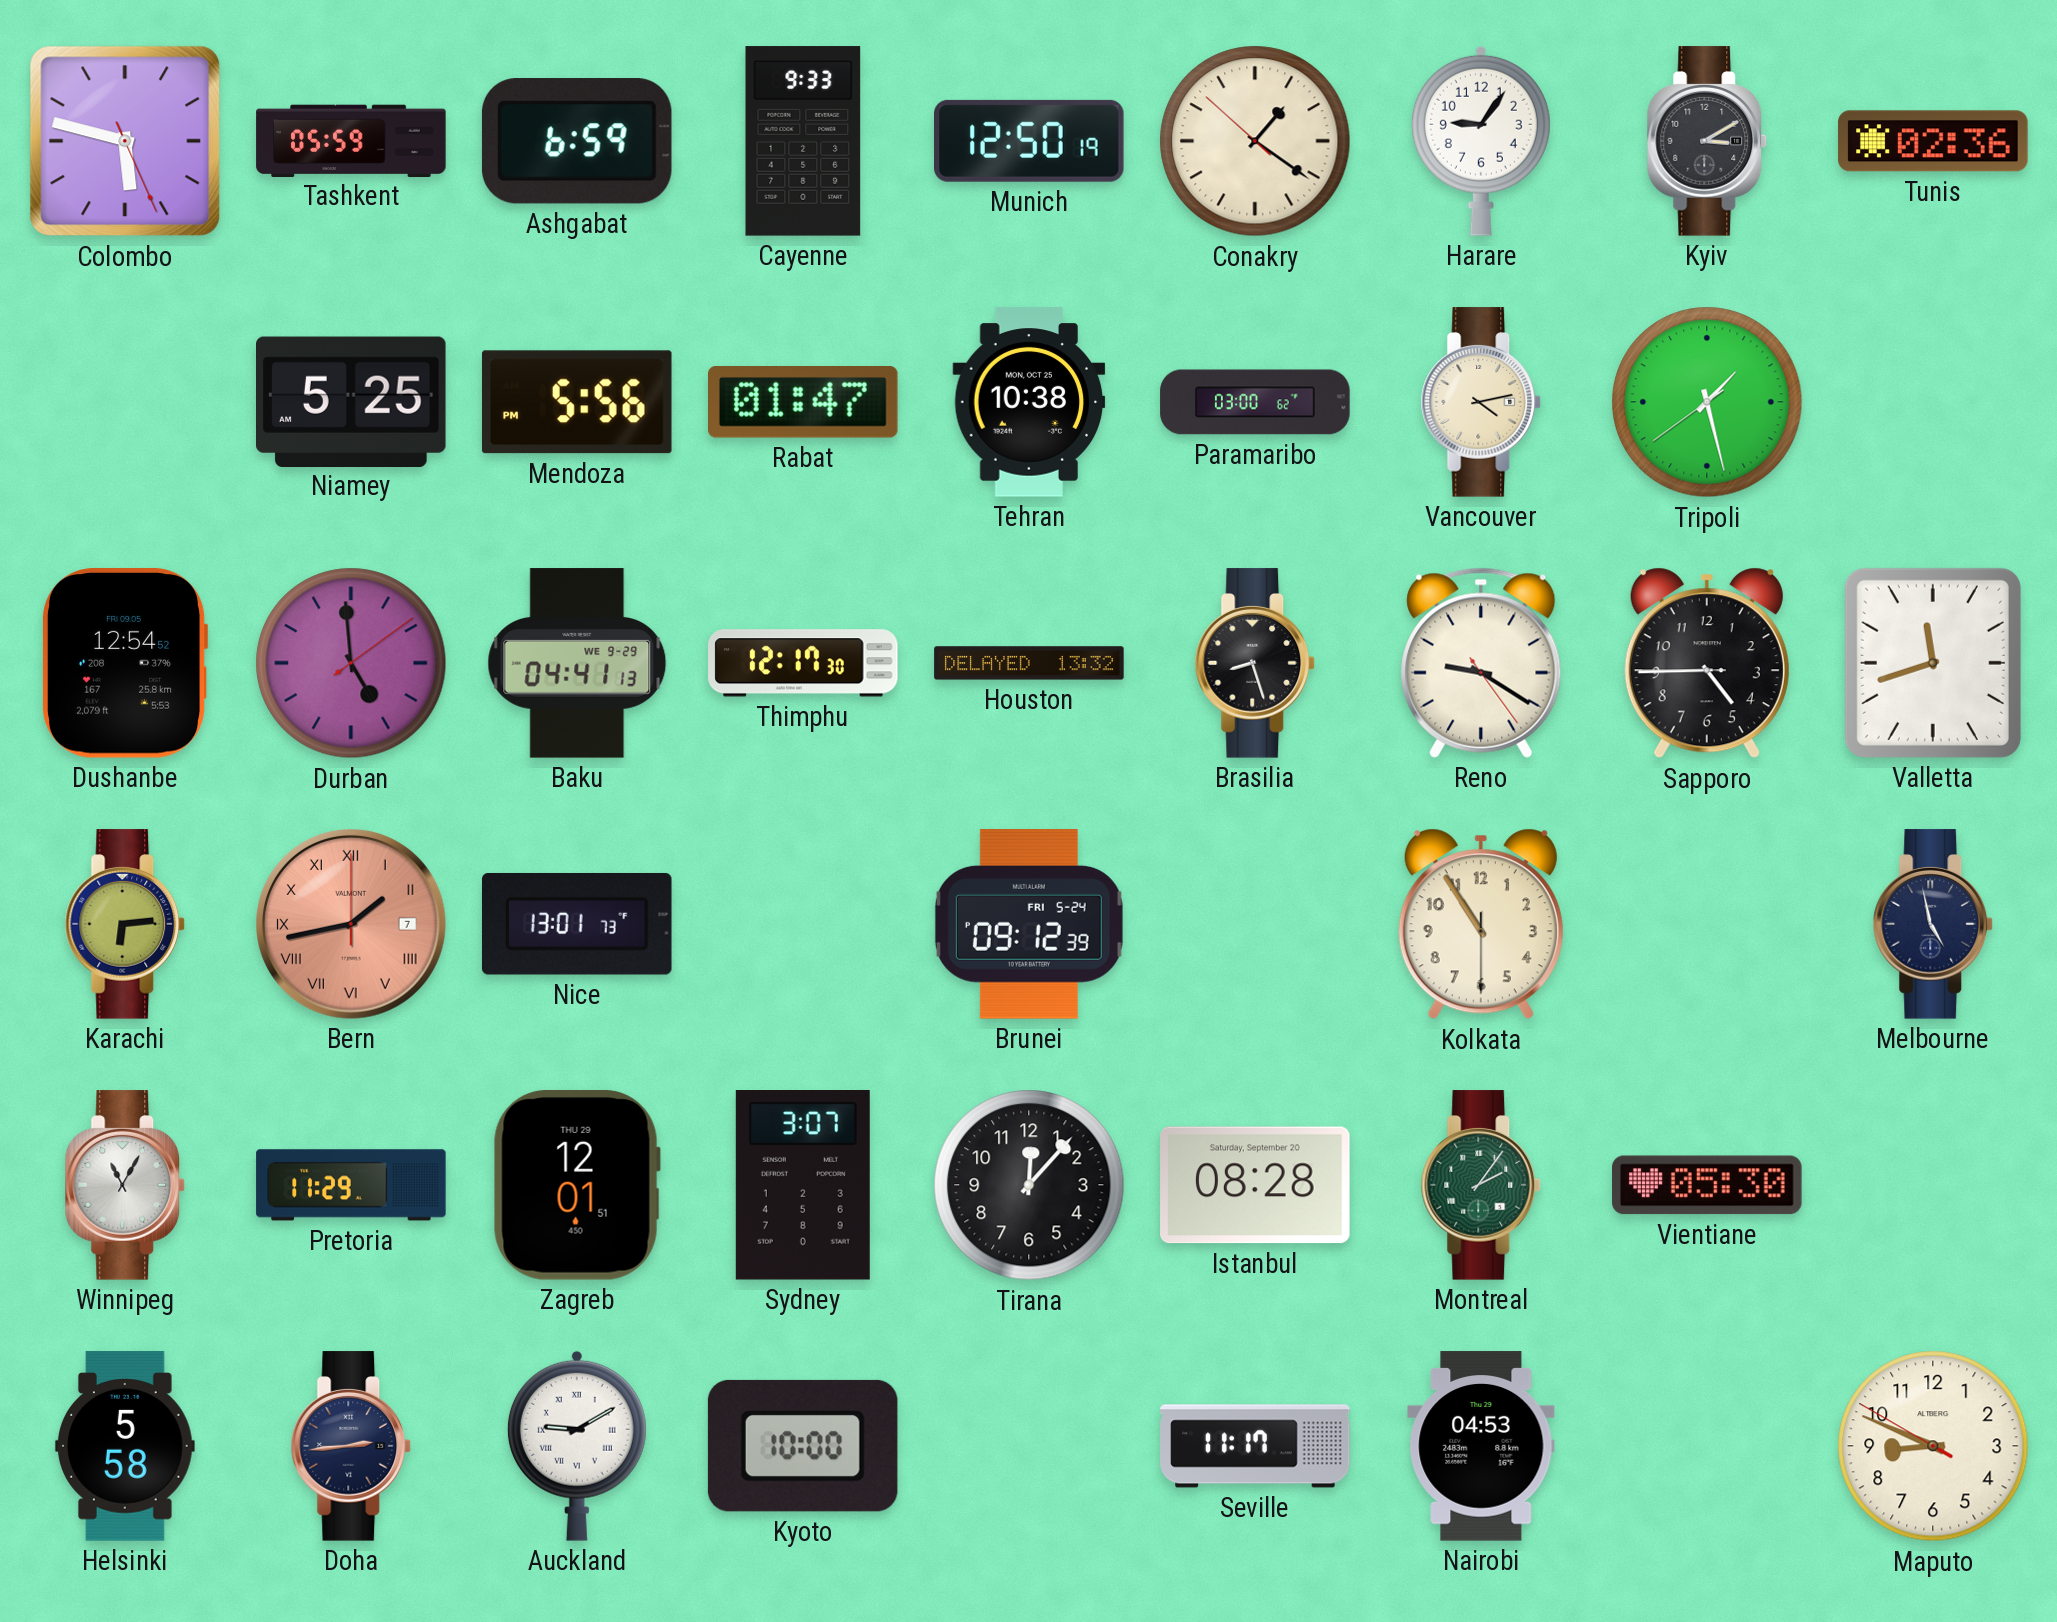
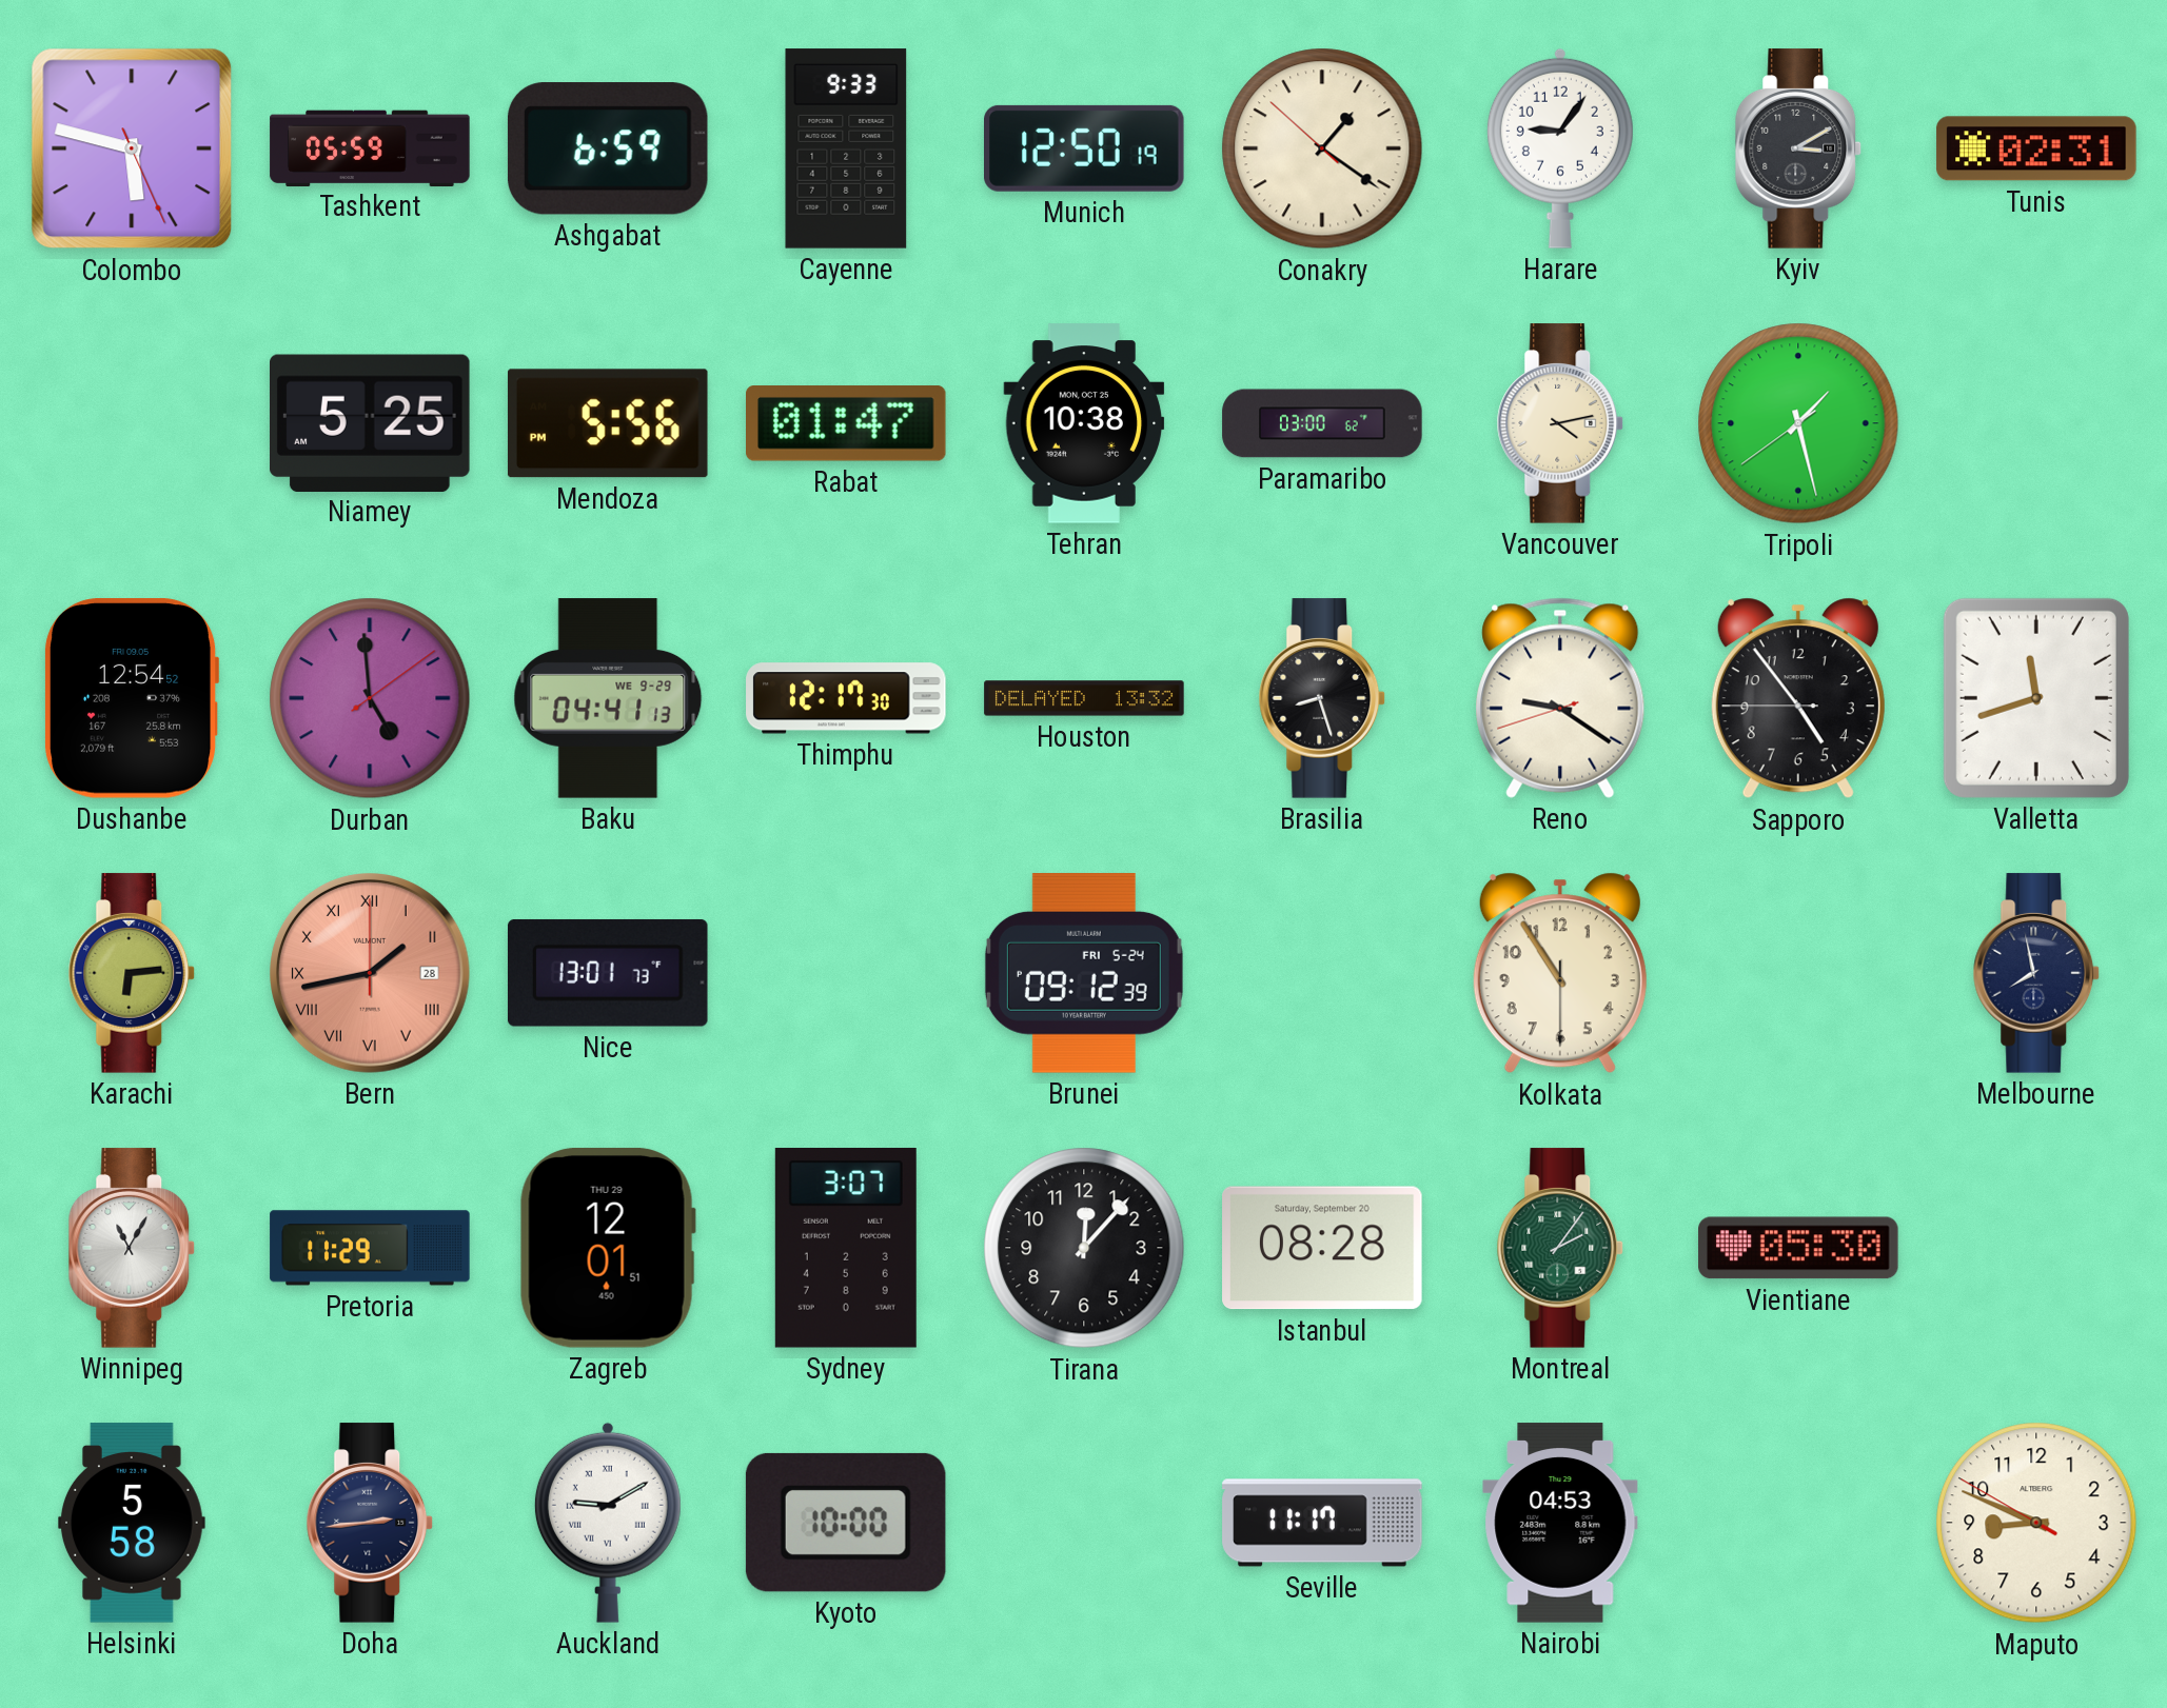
Tunis: 02:36 -> 02:31 (2036, 148)
Reno: 9:20:24 -> 9:20:42 (1560, 698)
Sapporo: 4:44 -> 4:53 (1798, 698)
Bern date: 7 -> 28 (371, 974)
Melbourne: 4:58 -> 7:58 (2036, 973)
